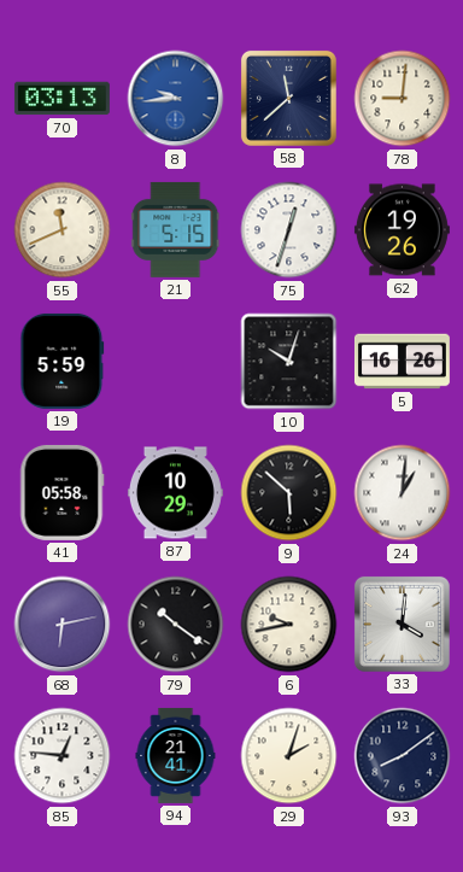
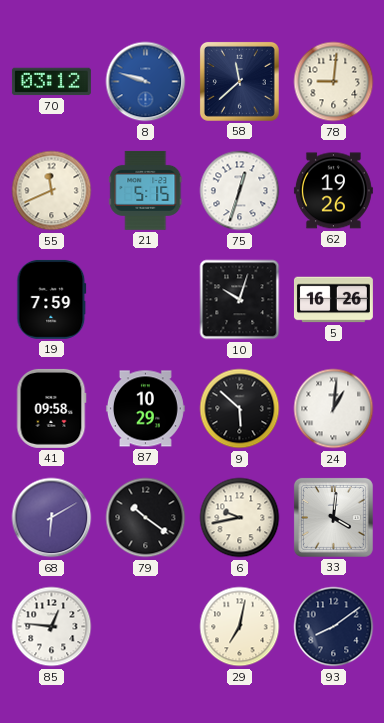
70: 03:13 -> 03:12 (51, 82)
8: 9:44 -> 9:48 (146, 82)
19: 5:59 -> 7:59 (52, 299)
41: 05:58 -> 09:58 (51, 408)
68: 6:13 -> 6:10 (52, 518)
94: 21:41 -> none (176, 755)
29: 2:03 -> 7:02 (240, 627)
